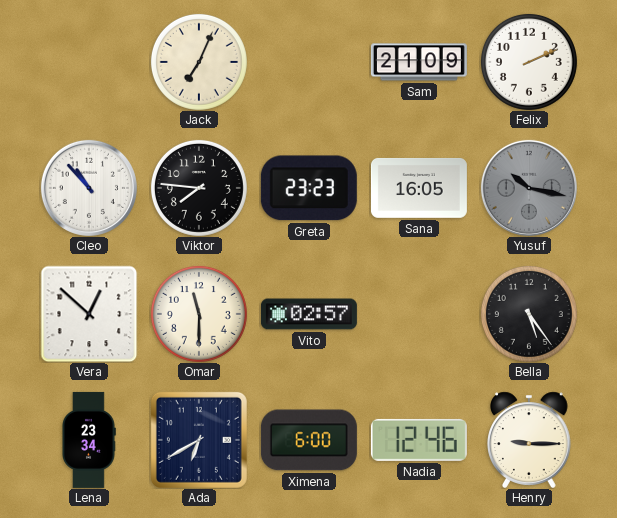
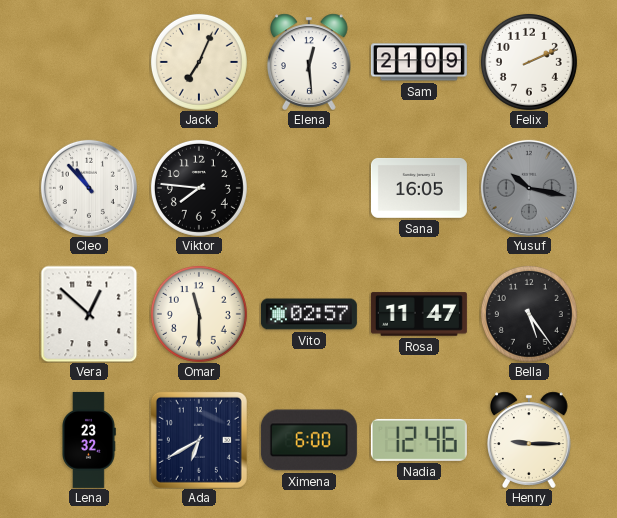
Elena: none -> 12:29 (310, 62)
Greta: 23:23 -> none (309, 188)
Rosa: none -> 11:47 (419, 314)
Lena: 23:34 -> 23:32 (89, 440)
